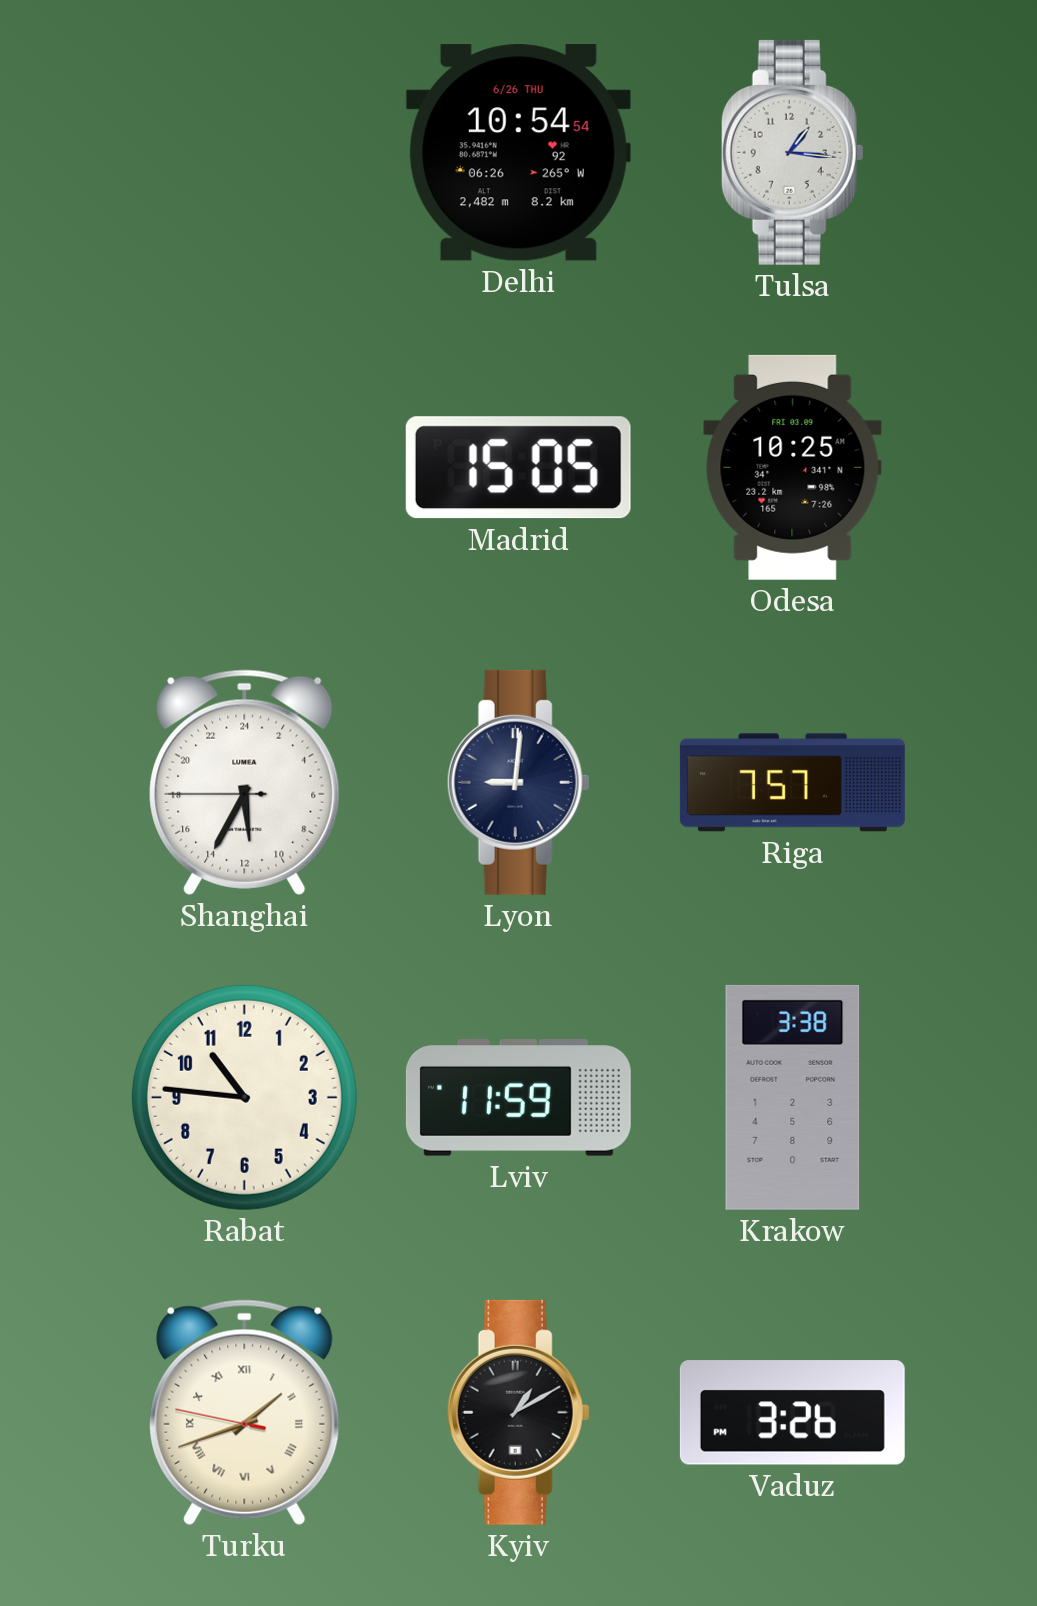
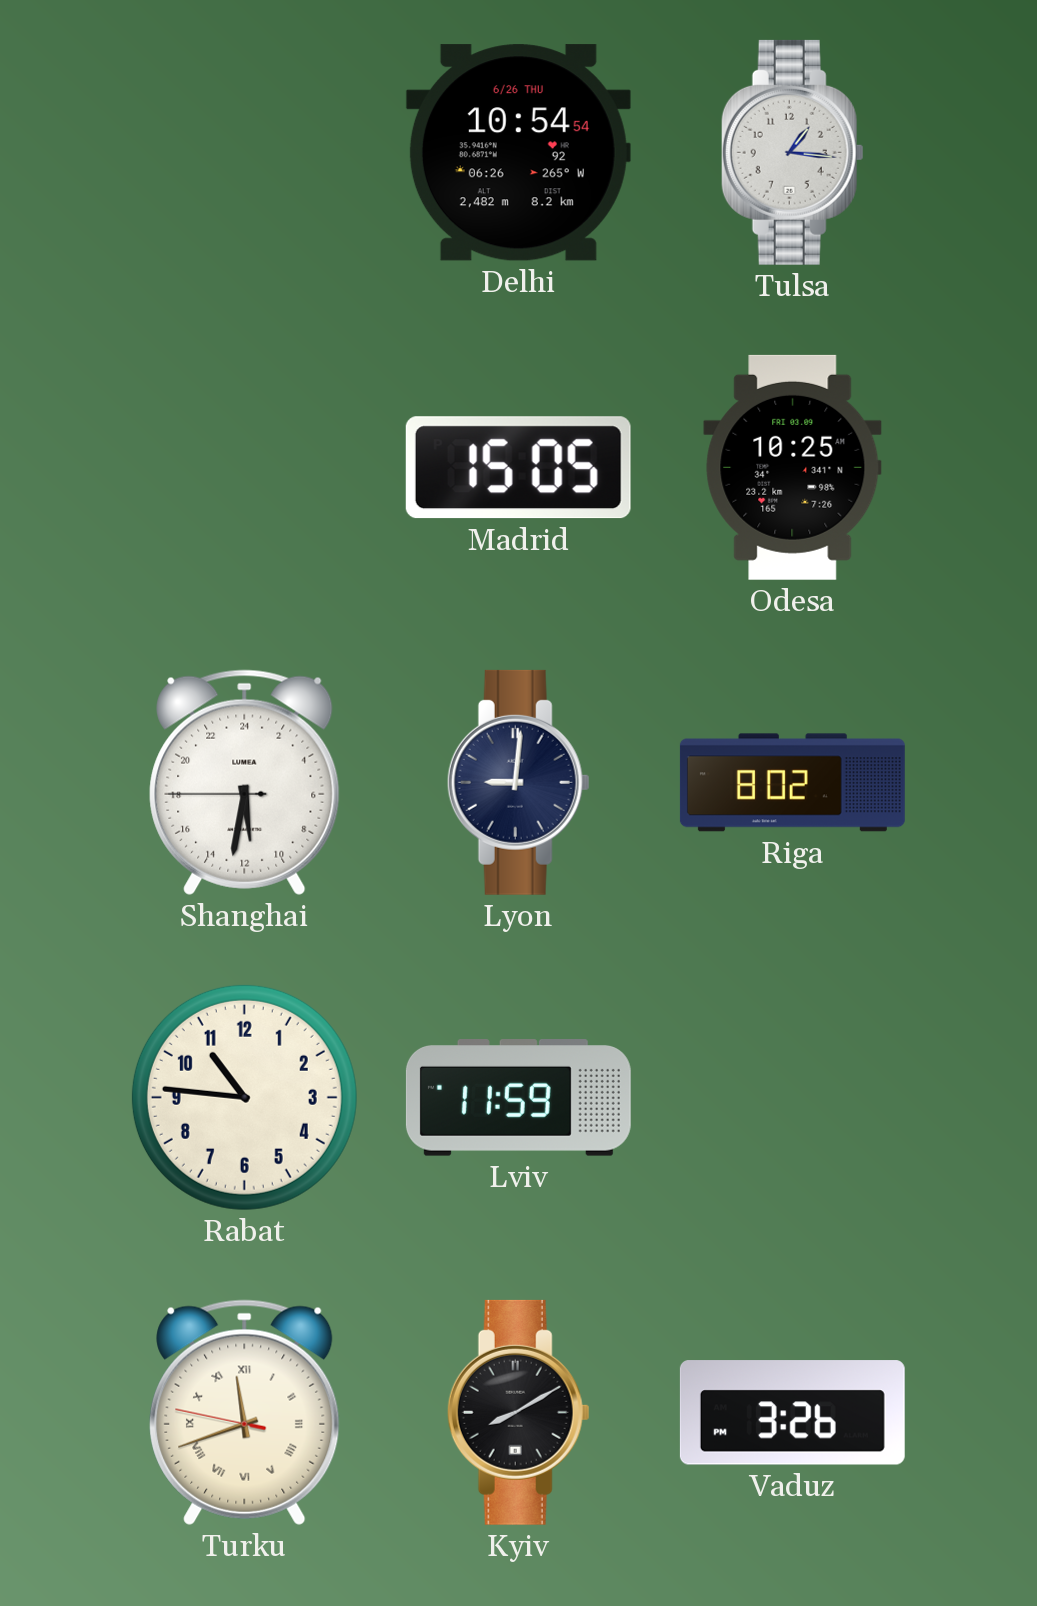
Shanghai: 11:34 -> 11:31 (245, 782)
Riga: 7:57 -> 8:02 (792, 783)
Krakow: 3:38 -> none (793, 1097)
Turku: 1:41 -> 11:41 (245, 1412)
Kyiv: 1:10 -> 8:10 (518, 1412)
